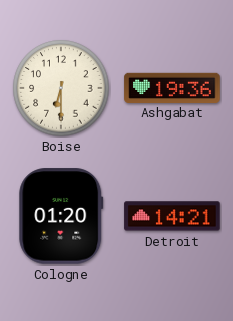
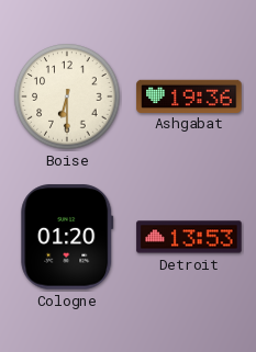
Detroit: 14:21 -> 13:53 (189, 237)
